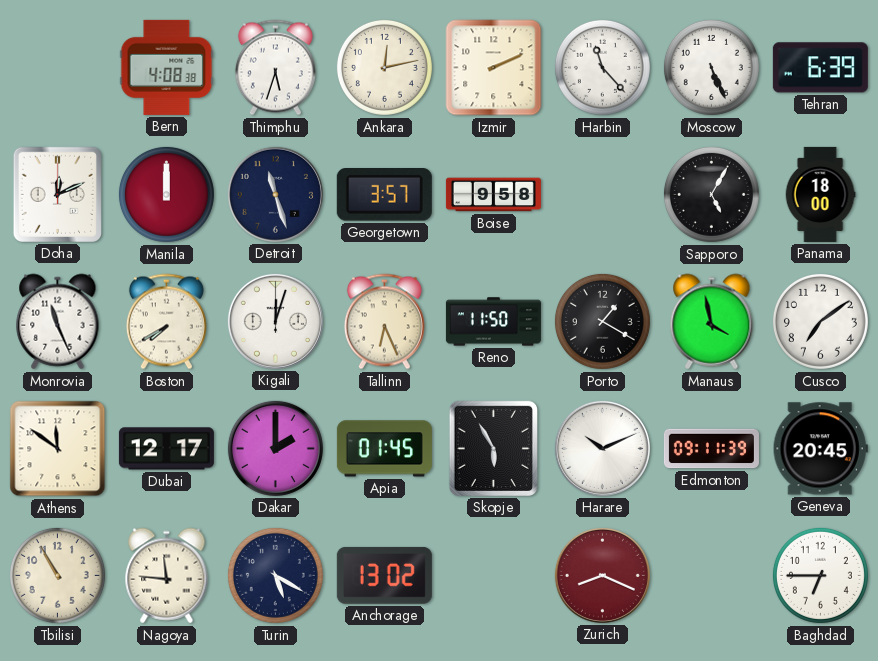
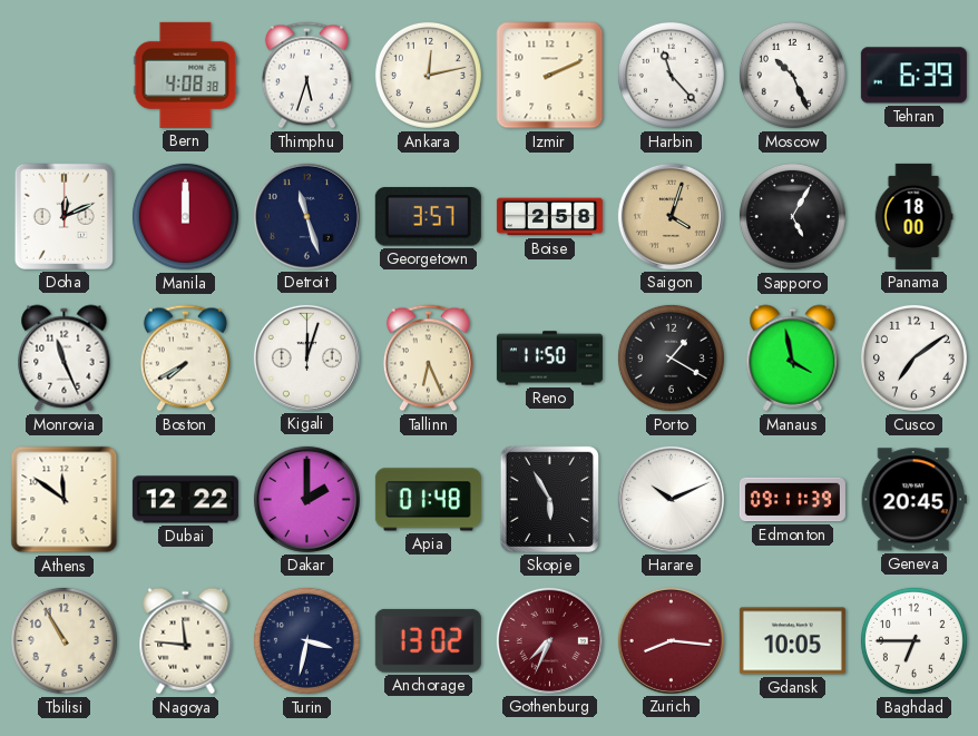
Moscow: 5:26 -> 10:26 (792, 75)
Boise: 9:58 -> 2:58 (549, 217)
Saigon: none -> 4:03 (671, 216)
Dubai: 12:17 -> 12:22 (185, 500)
Apia: 01:45 -> 01:48 (428, 500)
Turin: 5:20 -> 3:32 (306, 640)
Gothenburg: none -> 7:34 (549, 640)
Zurich: 8:19 -> 8:16 (671, 640)
Gdansk: none -> 10:05 (792, 641)
